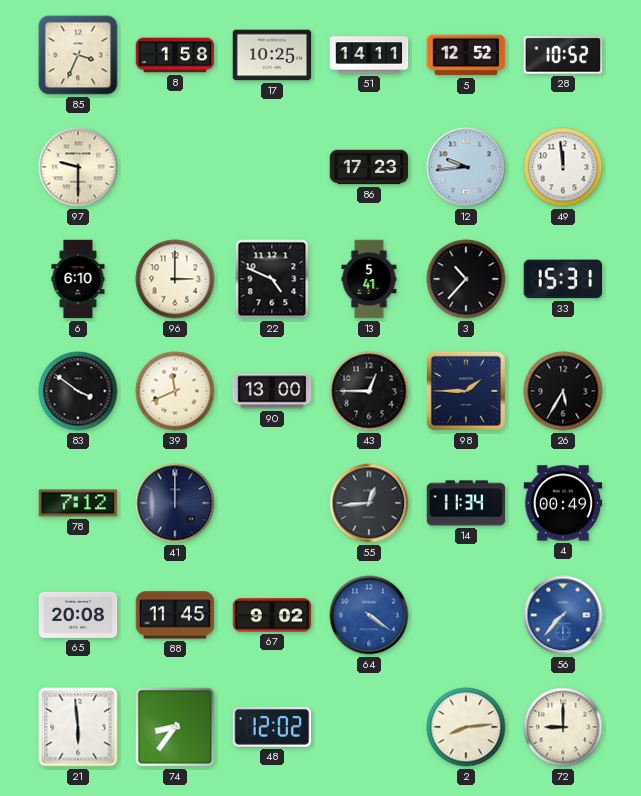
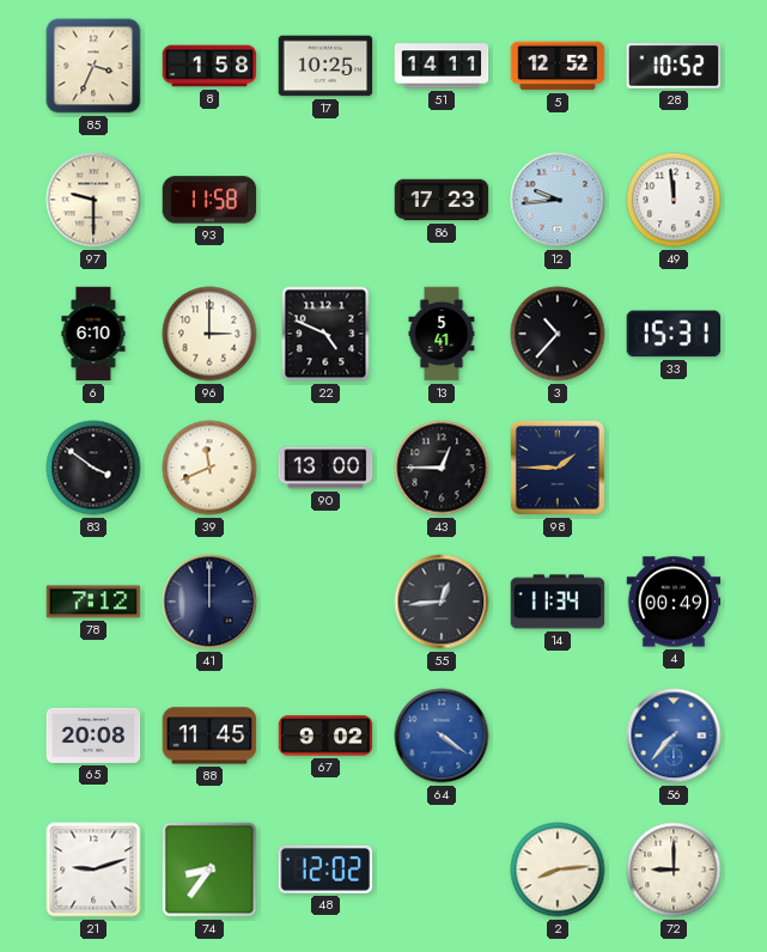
93: none -> 11:58 (209, 200)
26: 5:35 -> none (563, 391)
21: 5:59 -> 9:12 (93, 869)
